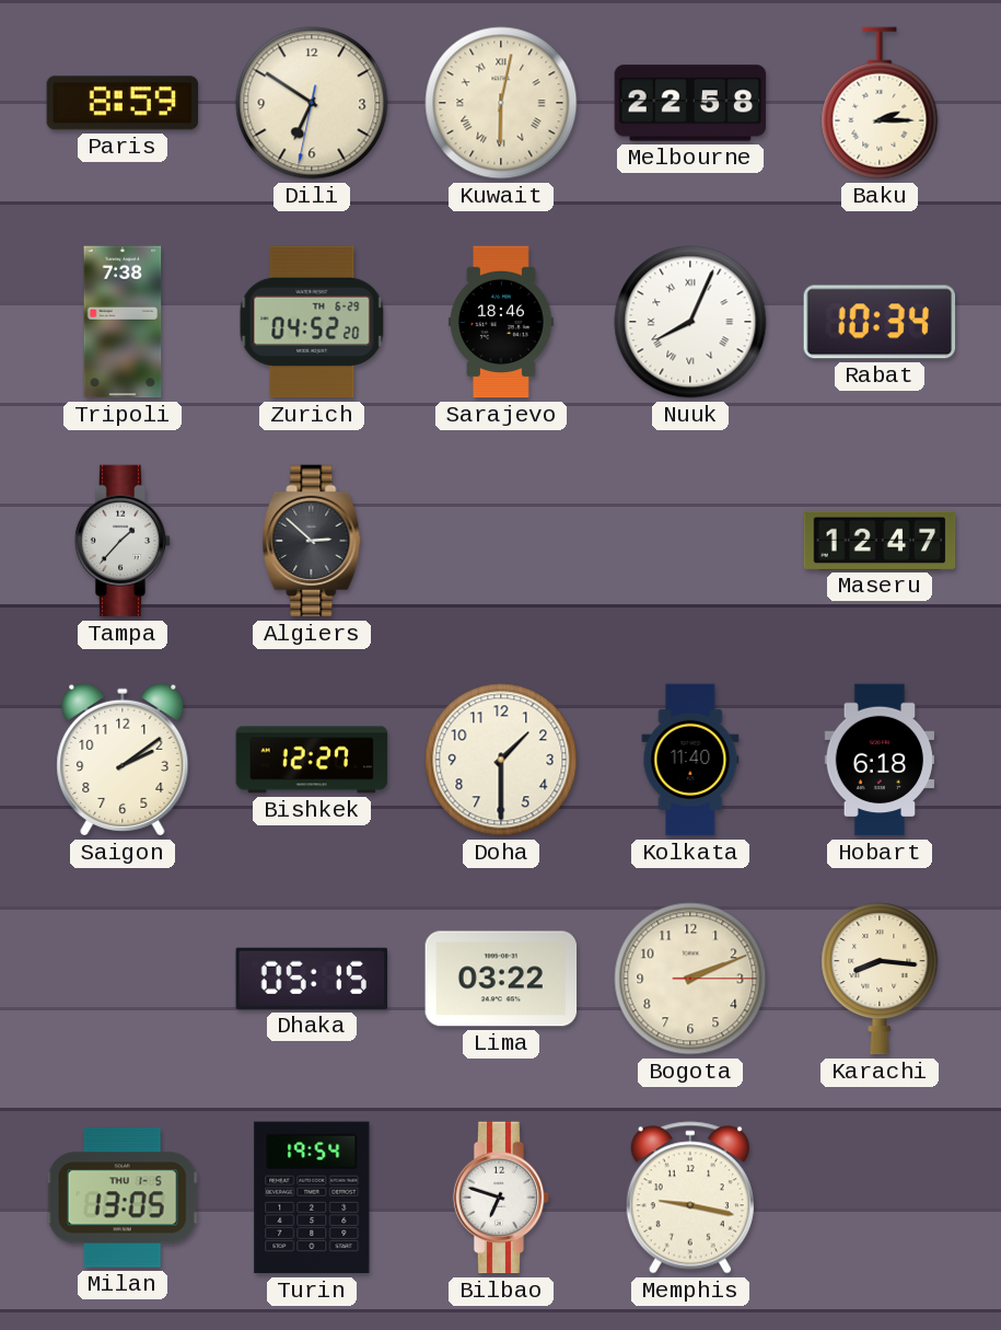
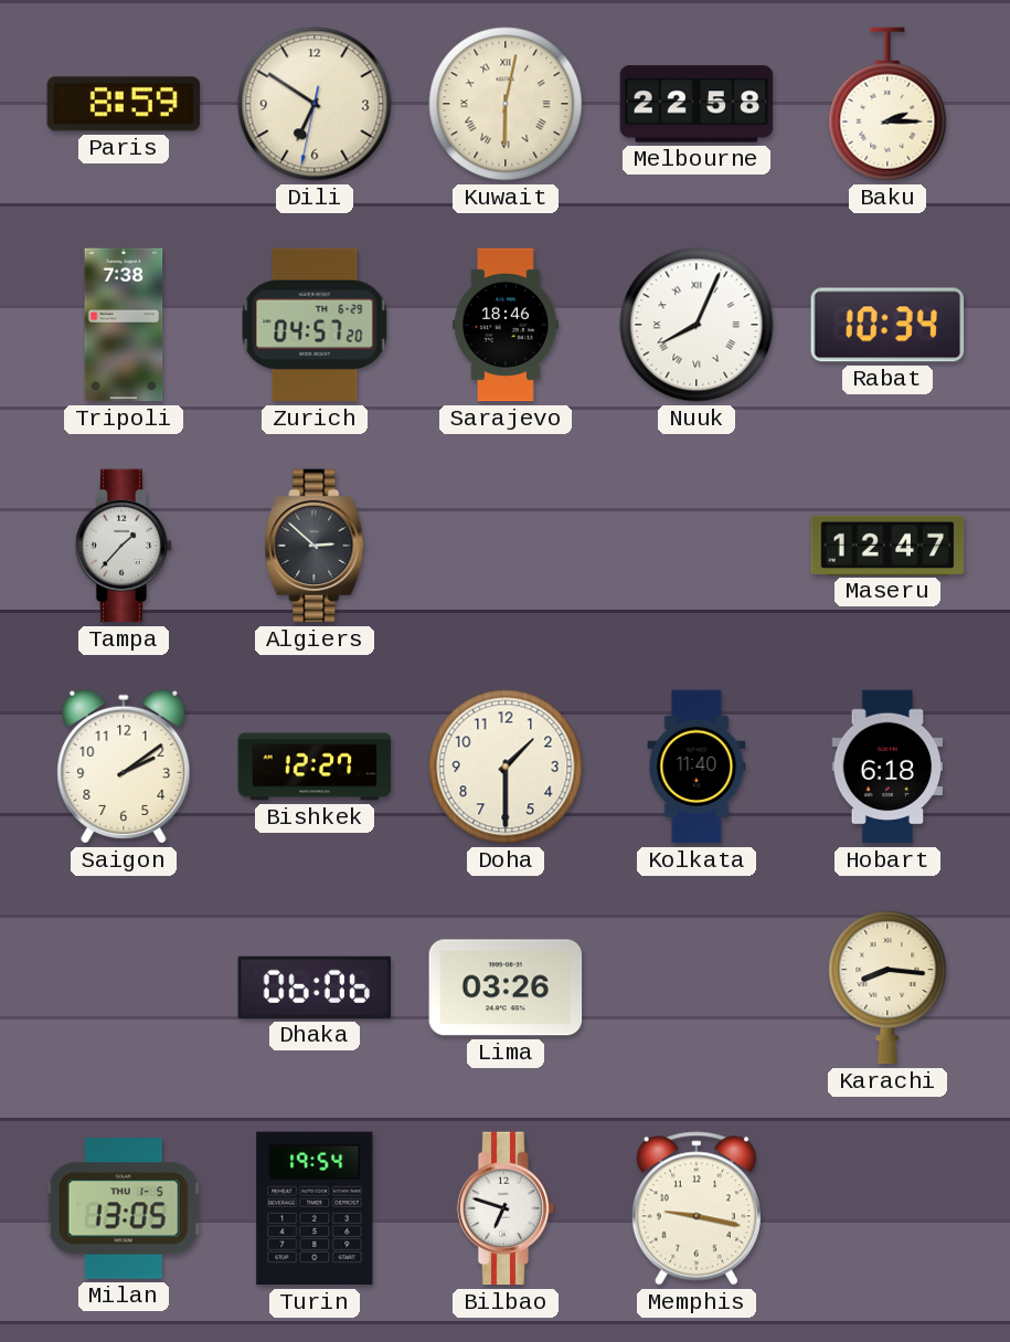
Zurich: 04:52 -> 04:57 (315, 325)
Dhaka: 05:15 -> 06:06 (315, 987)
Lima: 03:22 -> 03:26 (506, 987)
Bogota: 2:11 -> none (690, 979)
